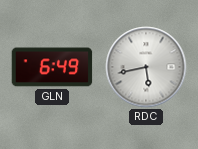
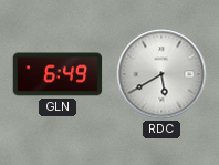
RDC: 5:43 -> 5:40 (161, 74)
